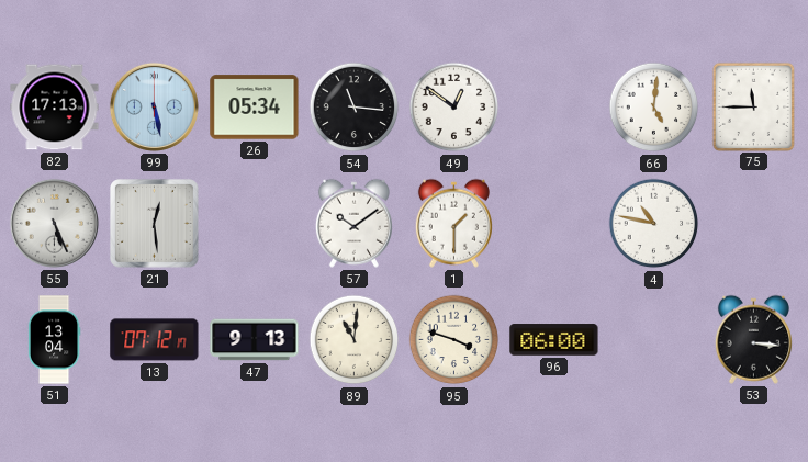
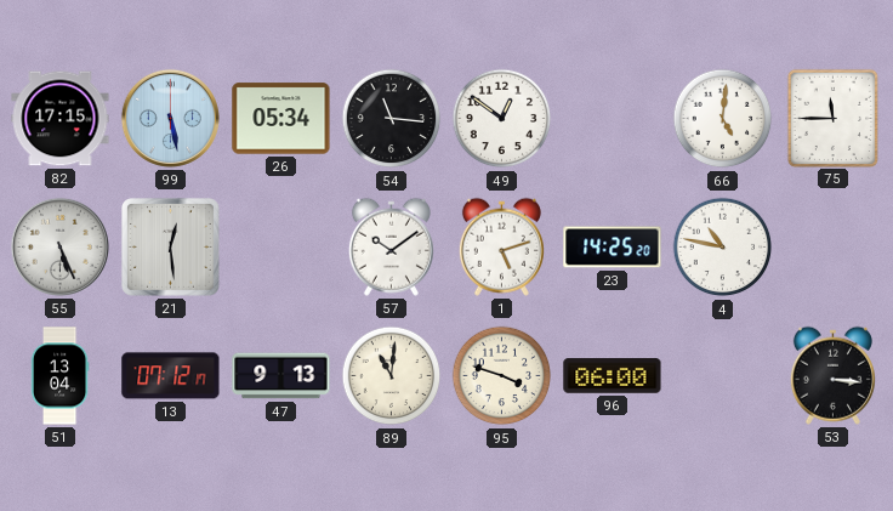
82: 17:13 -> 17:15 (61, 119)
1: 1:30 -> 5:12 (501, 246)
23: none -> 14:25 (613, 248)
